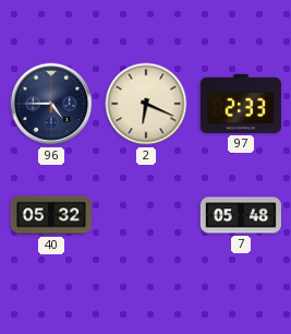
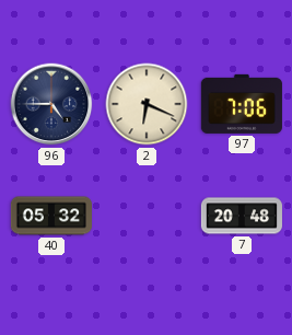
97: 2:33 -> 7:06 (242, 104)
7: 05:48 -> 20:48 (241, 216)
